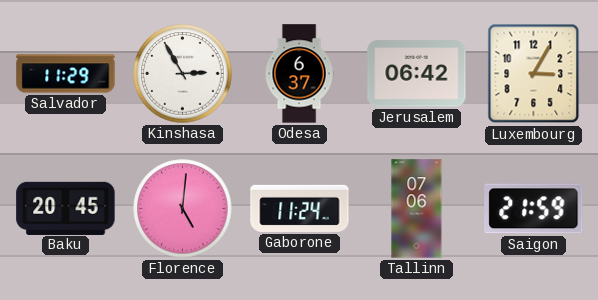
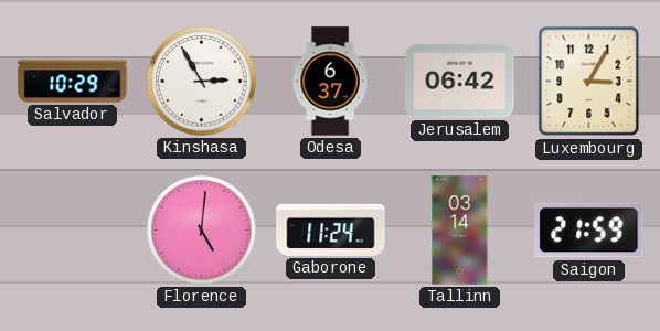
Salvador: 11:29 -> 10:29 (73, 82)
Baku: 20:45 -> none (66, 208)
Tallinn: 07:06 -> 03:14 (460, 231)
